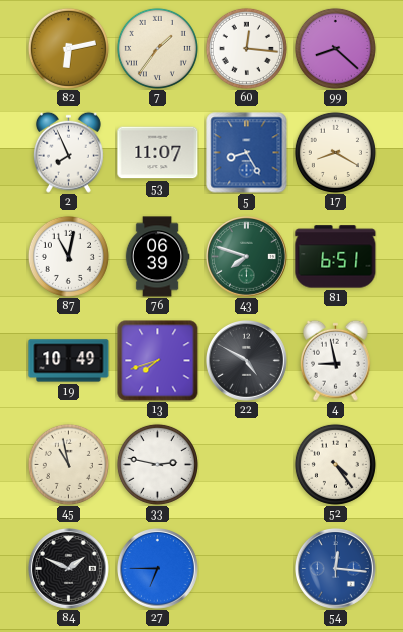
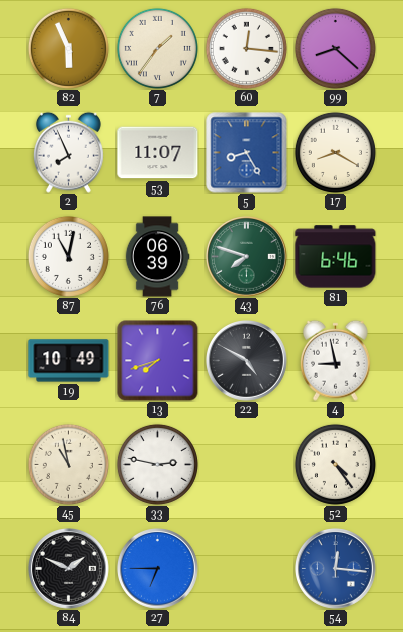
82: 6:13 -> 5:56 (68, 48)
81: 6:51 -> 6:46 (336, 257)
